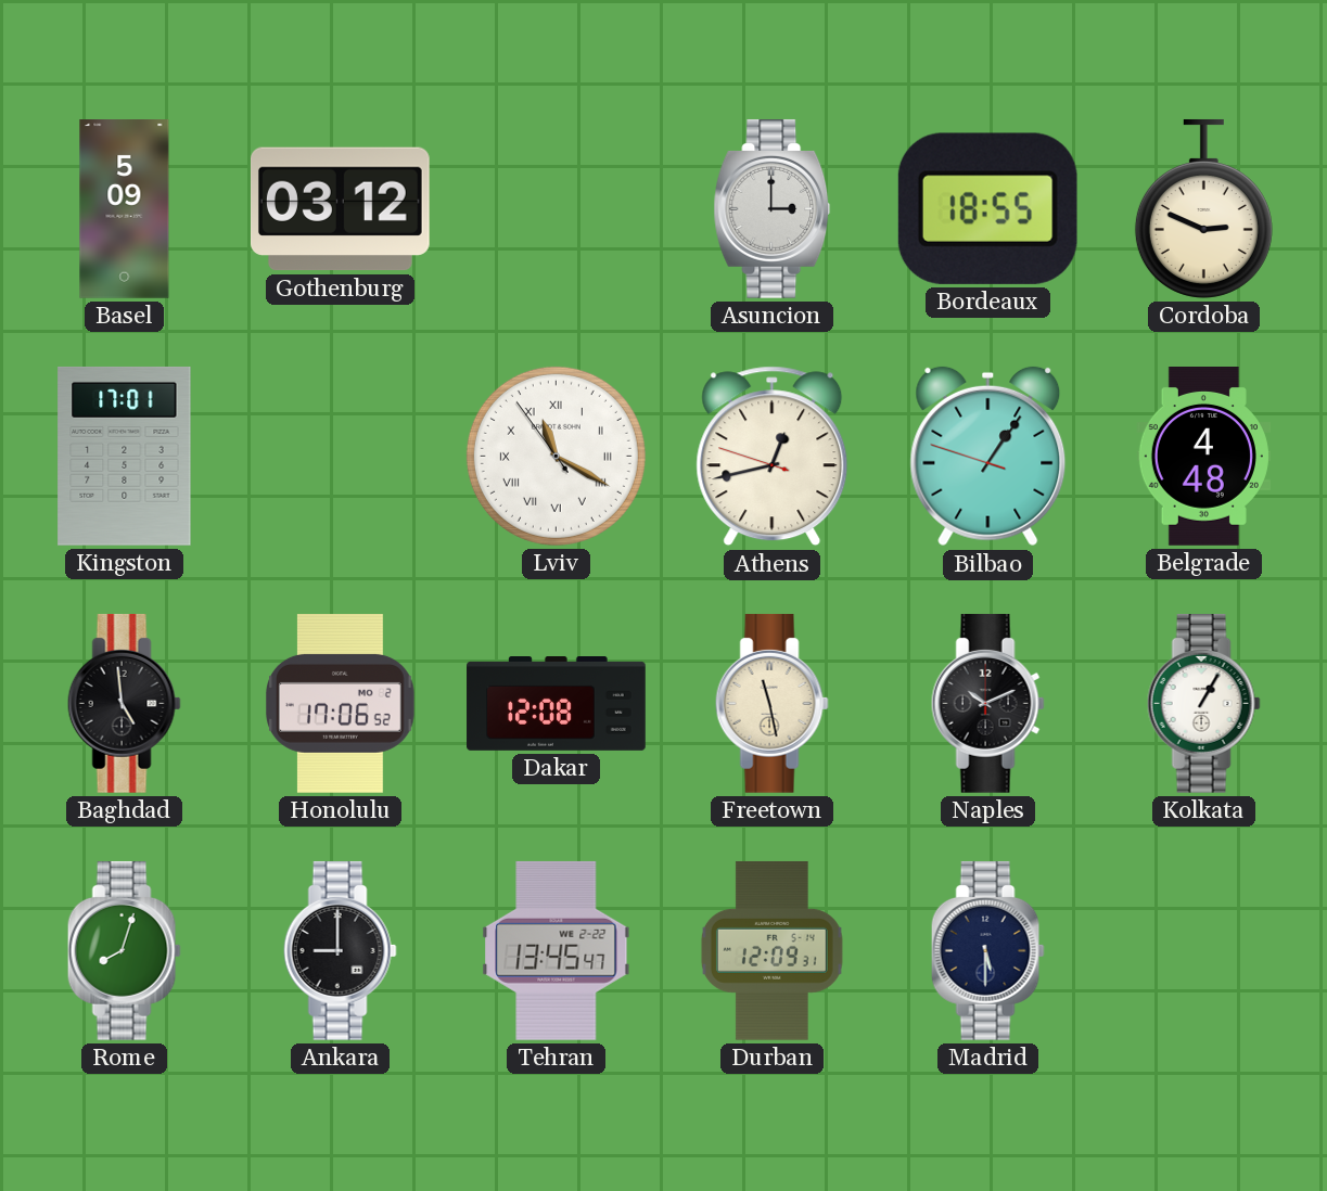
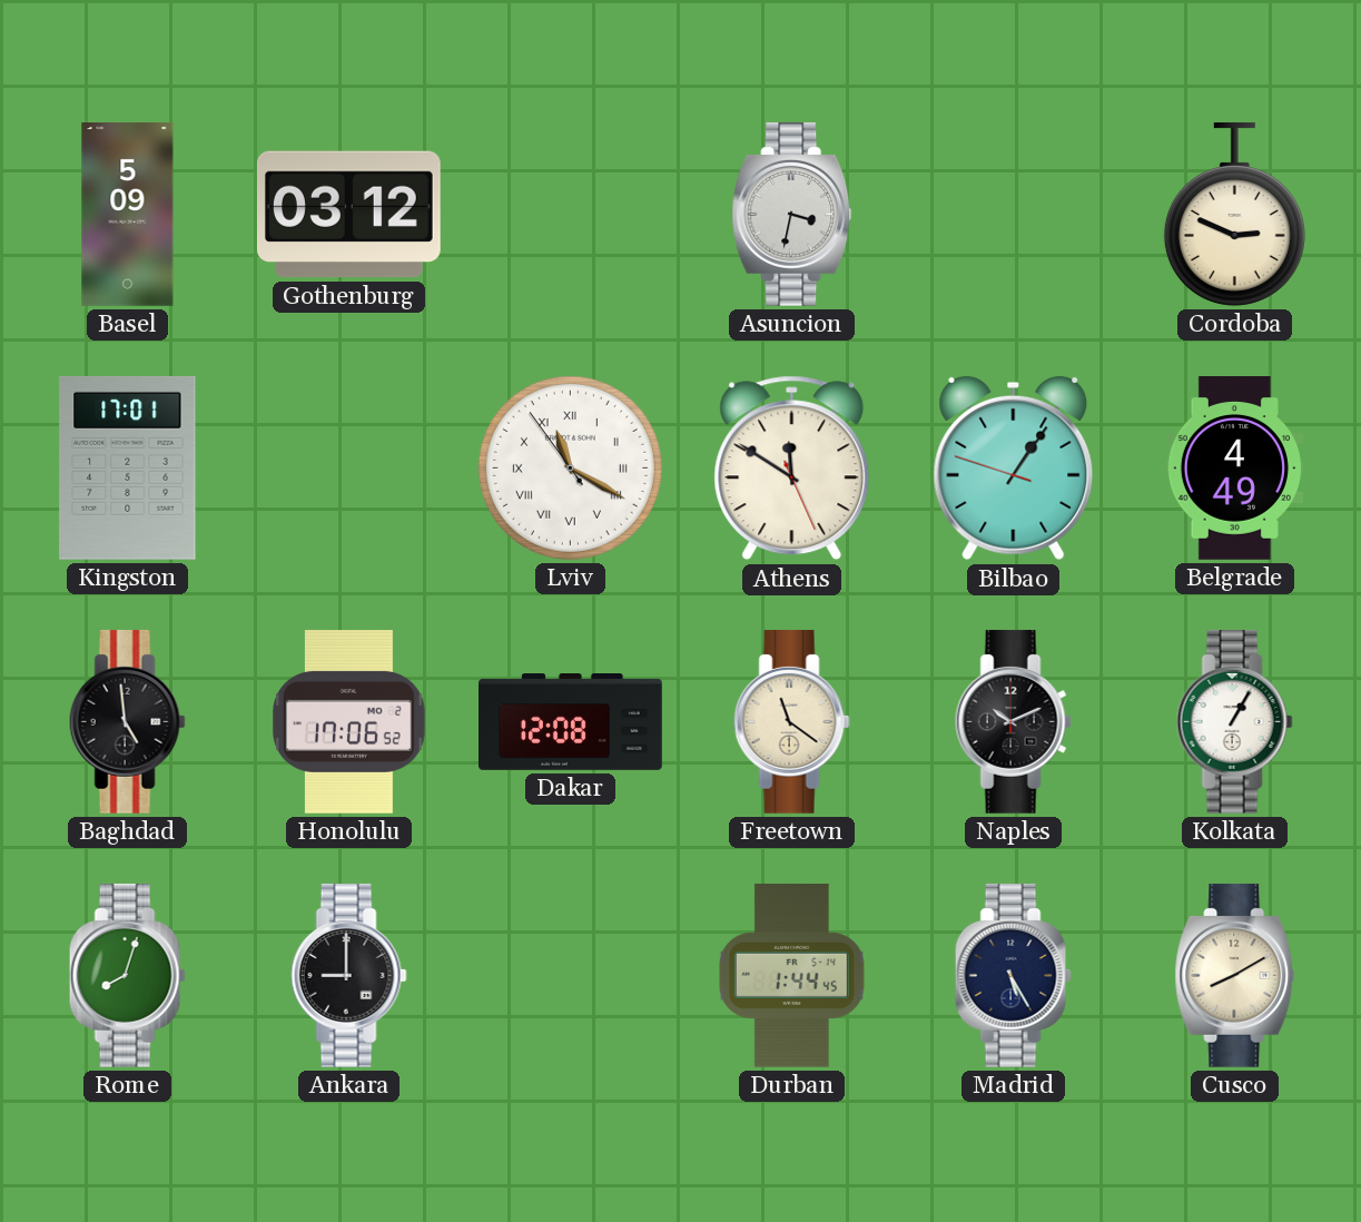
Asuncion: 3:00 -> 3:32 (792, 214)
Bordeaux: 18:55 -> none (987, 208)
Athens: 12:42 -> 11:50 (792, 469)
Belgrade: 4:48 -> 4:49 (1234, 469)
Freetown: 11:28 -> 11:21 (791, 721)
Tehran: 13:45 -> none (557, 950)
Durban: 12:09 -> 1:44 (791, 976)
Madrid: 5:30 -> 5:25 (1013, 975)
Cusco: none -> 8:10 (1235, 975)
